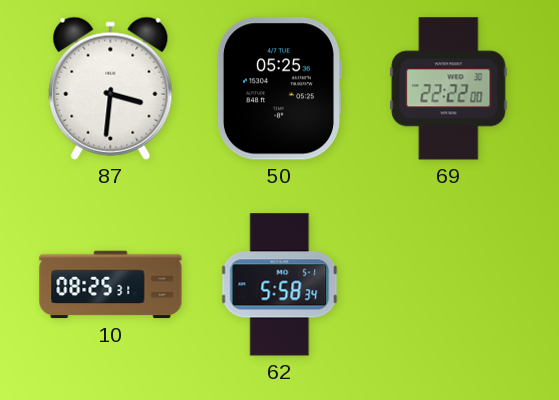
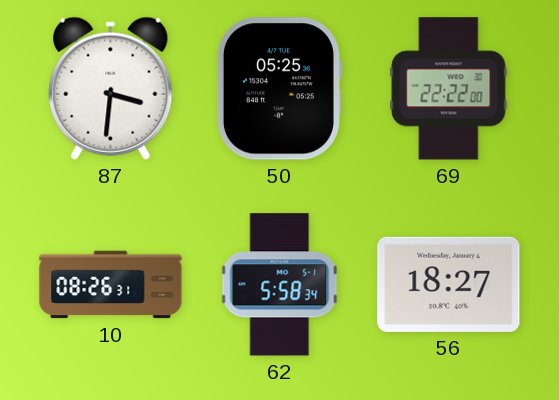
10: 08:25 -> 08:26 (111, 285)
56: none -> 18:27 (449, 284)
